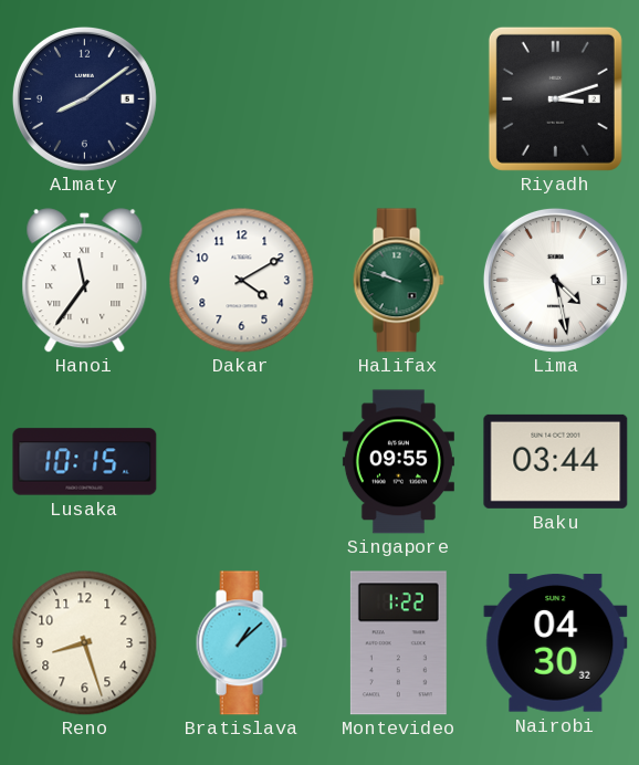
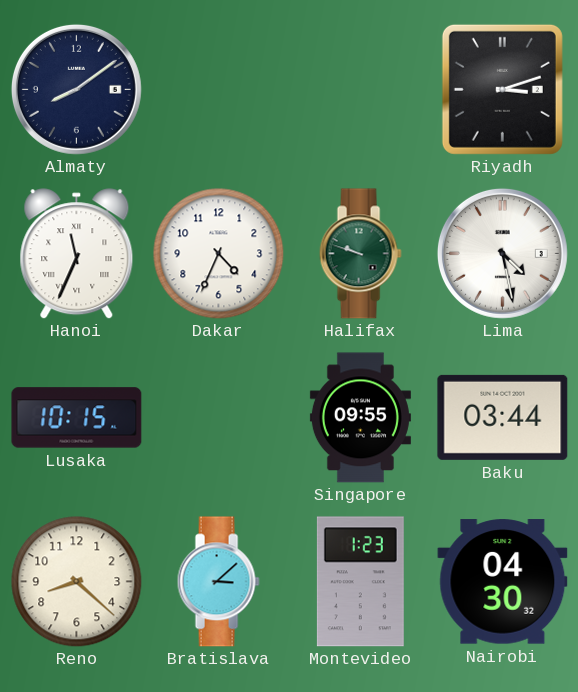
Hanoi: 11:36 -> 11:34 (77, 254)
Dakar: 4:10 -> 4:34 (219, 254)
Reno: 8:27 -> 8:22 (77, 582)
Bratislava: 1:08 -> 3:08 (218, 582)
Montevideo: 1:22 -> 1:23 (360, 582)
